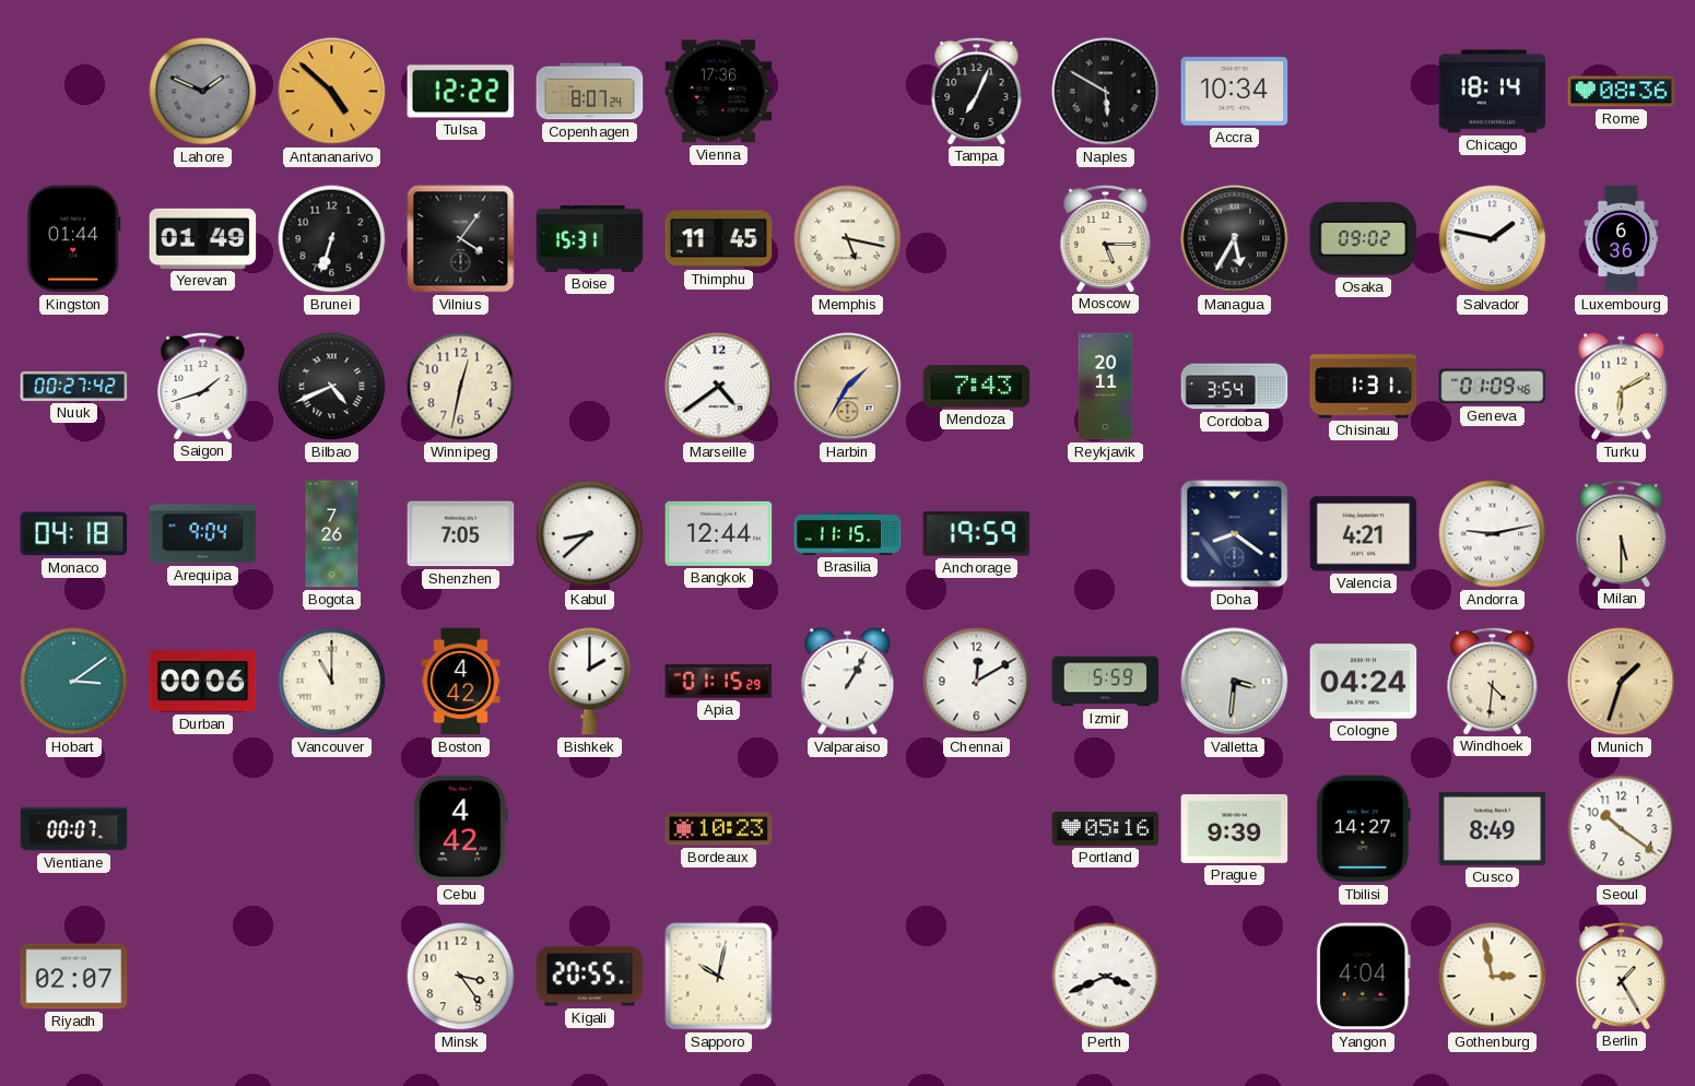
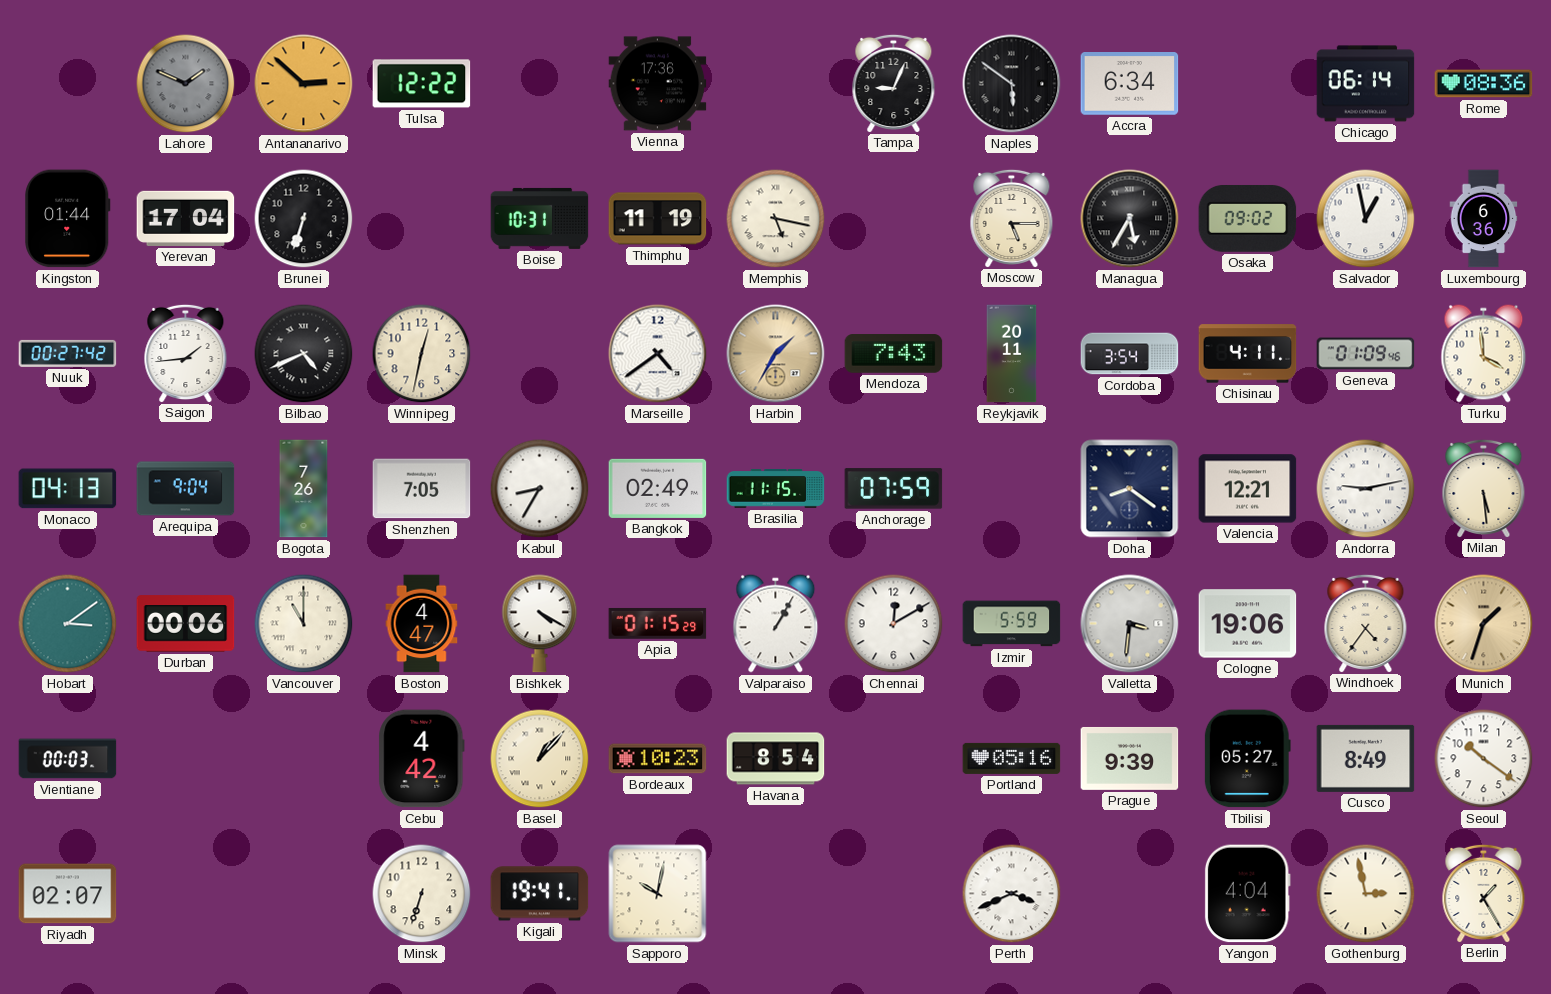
Antananarivo: 4:52 -> 2:52 (304, 84)
Copenhagen: 8:07 -> none (590, 92)
Tampa: 7:04 -> 9:04 (894, 83)
Naples: 5:50 -> 5:51 (1012, 84)
Accra: 10:34 -> 6:34 (1130, 84)
Chicago: 18:14 -> 06:14 (1366, 84)
Yerevan: 01:49 -> 17:04 (186, 218)
Vilnius: 4:06 -> none (461, 239)
Boise: 15:31 -> 10:31 (540, 218)
Thimphu: 11:45 -> 11:19 (658, 219)
Salvador: 1:47 -> 12:58 (1366, 219)
Saigon: 1:42 -> 1:44 (186, 353)
Chisinau: 1:31 -> 4:11 (1248, 354)
Turku: 6:10 -> 3:59 (1484, 354)
Monaco: 04:18 -> 04:13 (68, 489)
Kabul: 8:38 -> 8:35 (540, 489)
Bangkok: 12:44 -> 02:49 (658, 488)
Anchorage: 19:59 -> 07:59 (894, 489)
Valencia: 4:21 -> 12:21 (1248, 489)
Milan: 5:30 -> 5:29 (1484, 488)
Boston: 4:42 -> 4:47 (422, 624)
Bishkek: 2:00 -> 4:20 (540, 624)
Cologne: 04:24 -> 19:06 (1248, 624)
Windhoek: 4:31 -> 4:36 (1366, 623)
Vientiane: 00:07 -> 00:03 (68, 759)
Basel: none -> 1:07 (540, 759)
Havana: none -> 8:54 (776, 759)
Tbilisi: 14:27 -> 05:27 (1247, 759)
Minsk: 3:24 -> 6:33 (422, 894)
Kigali: 20:55 -> 19:41 (540, 894)
